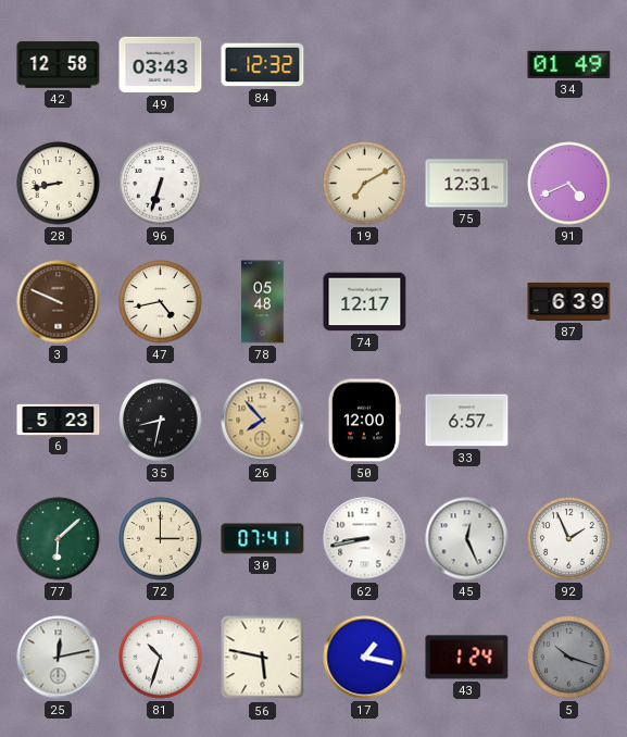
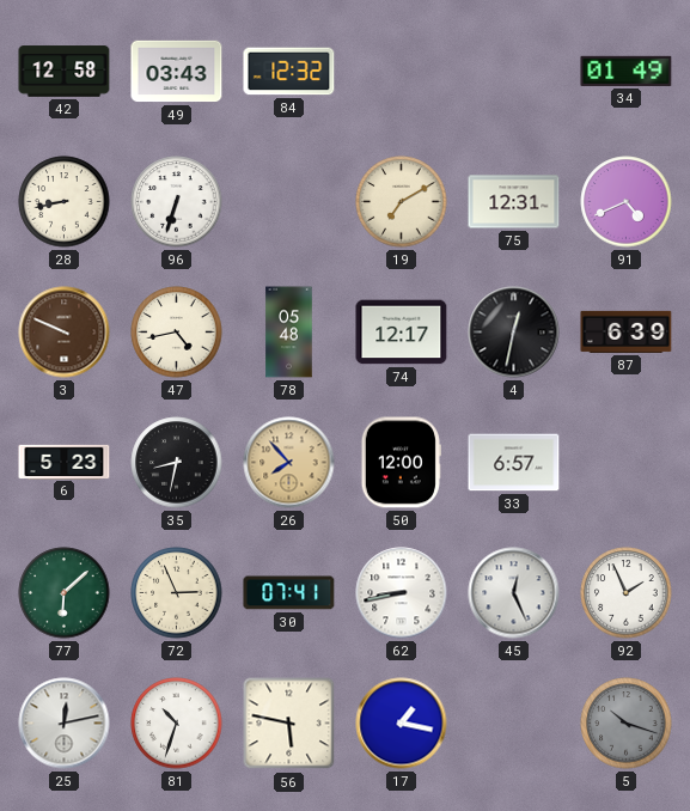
4: none -> 12:32 (514, 333)
72: 3:00 -> 2:56 (177, 593)
43: 1:24 -> none (467, 658)
